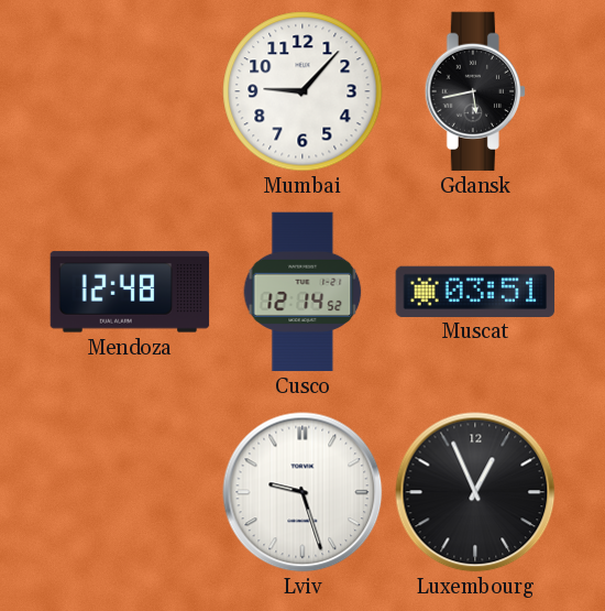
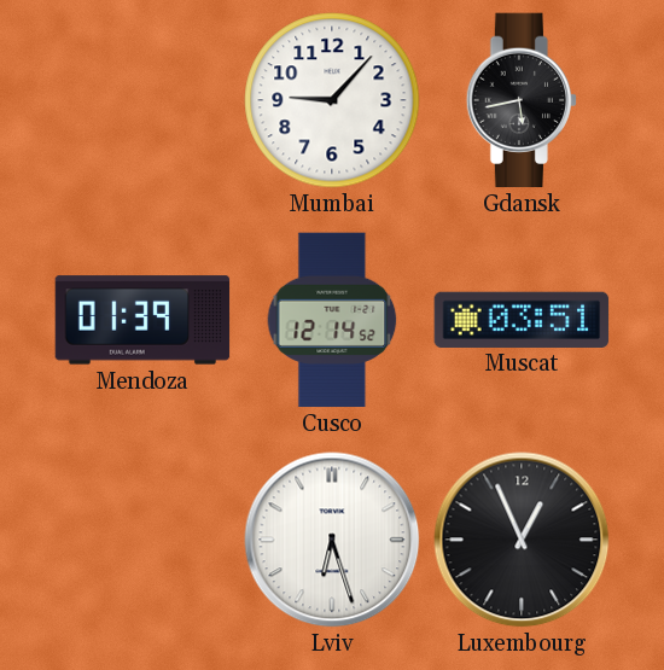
Mendoza: 12:48 -> 01:39 (142, 320)
Lviv: 9:27 -> 6:27 (332, 540)
